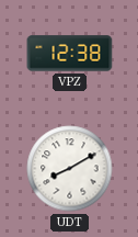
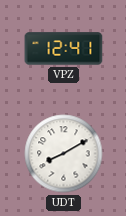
VPZ: 12:38 -> 12:41 (64, 49)
